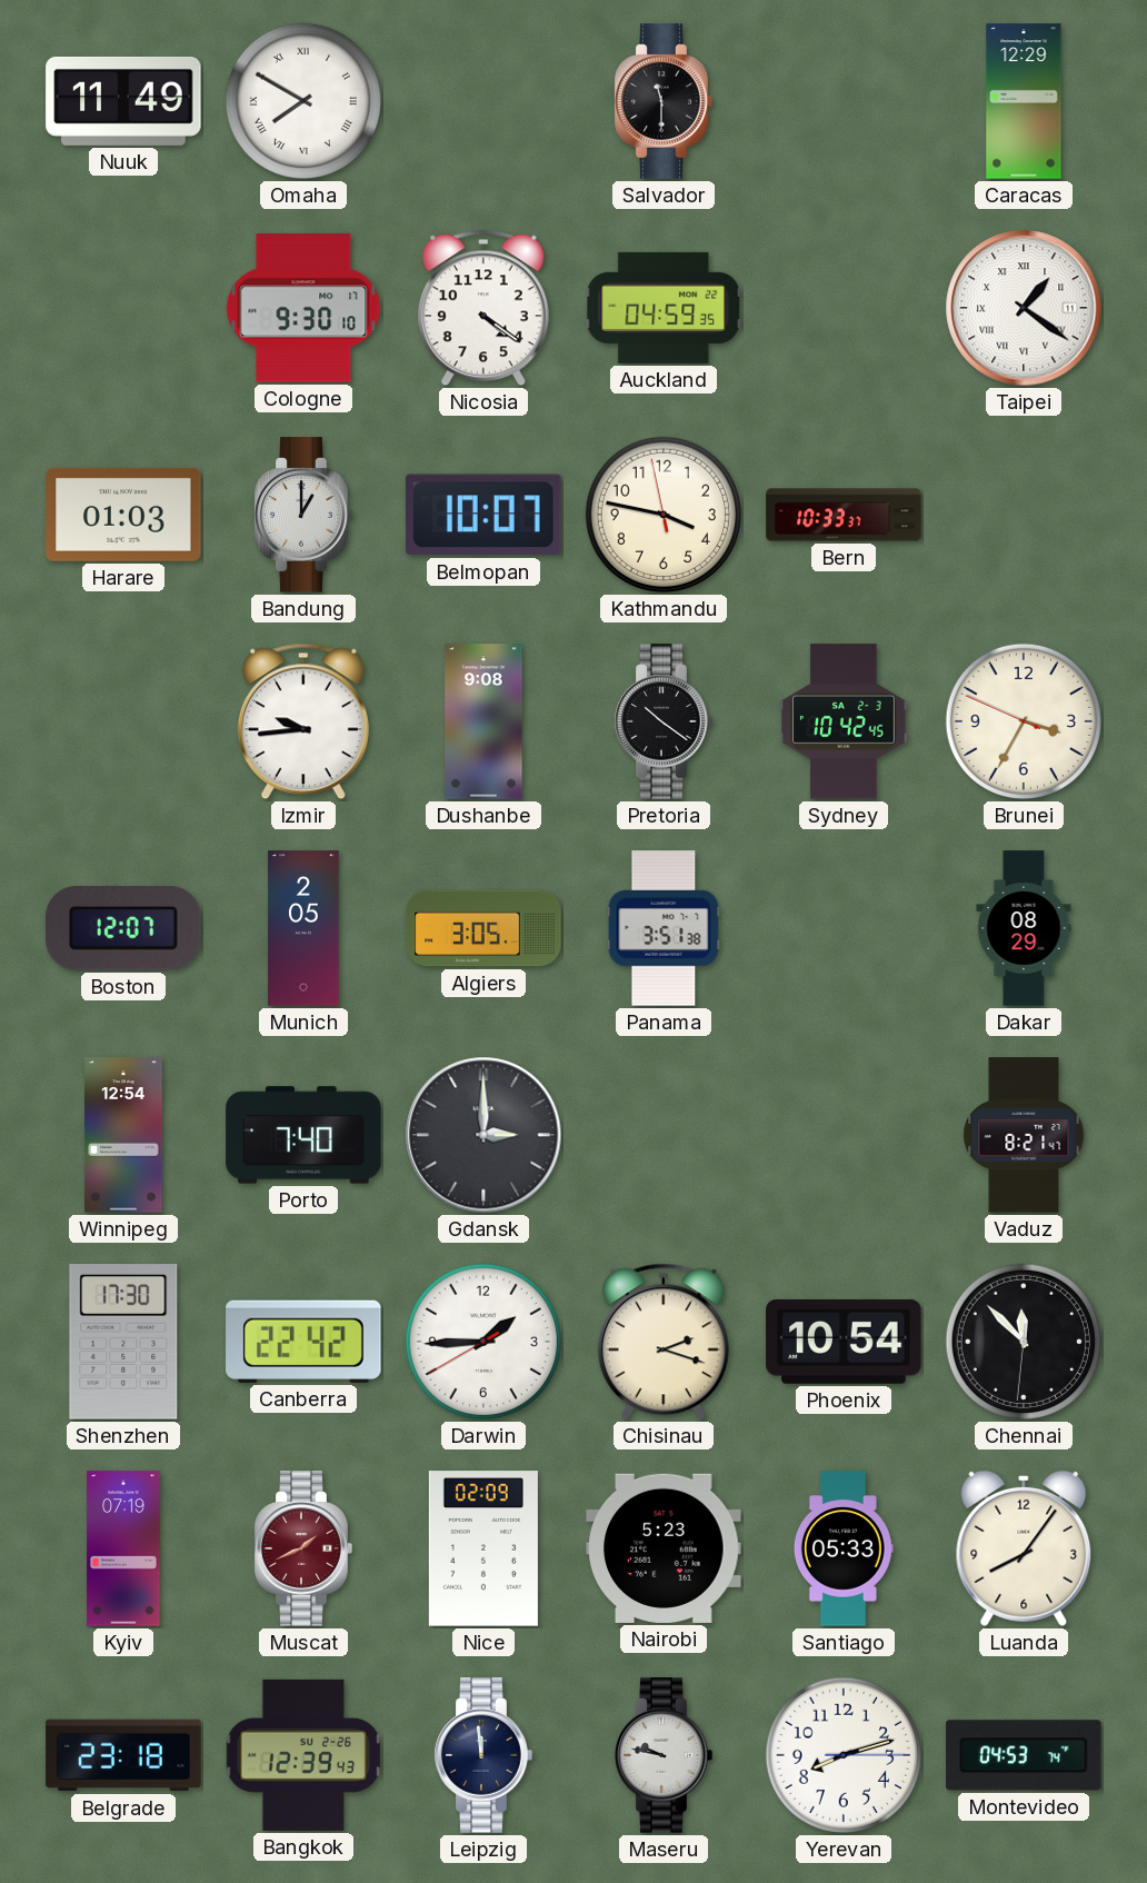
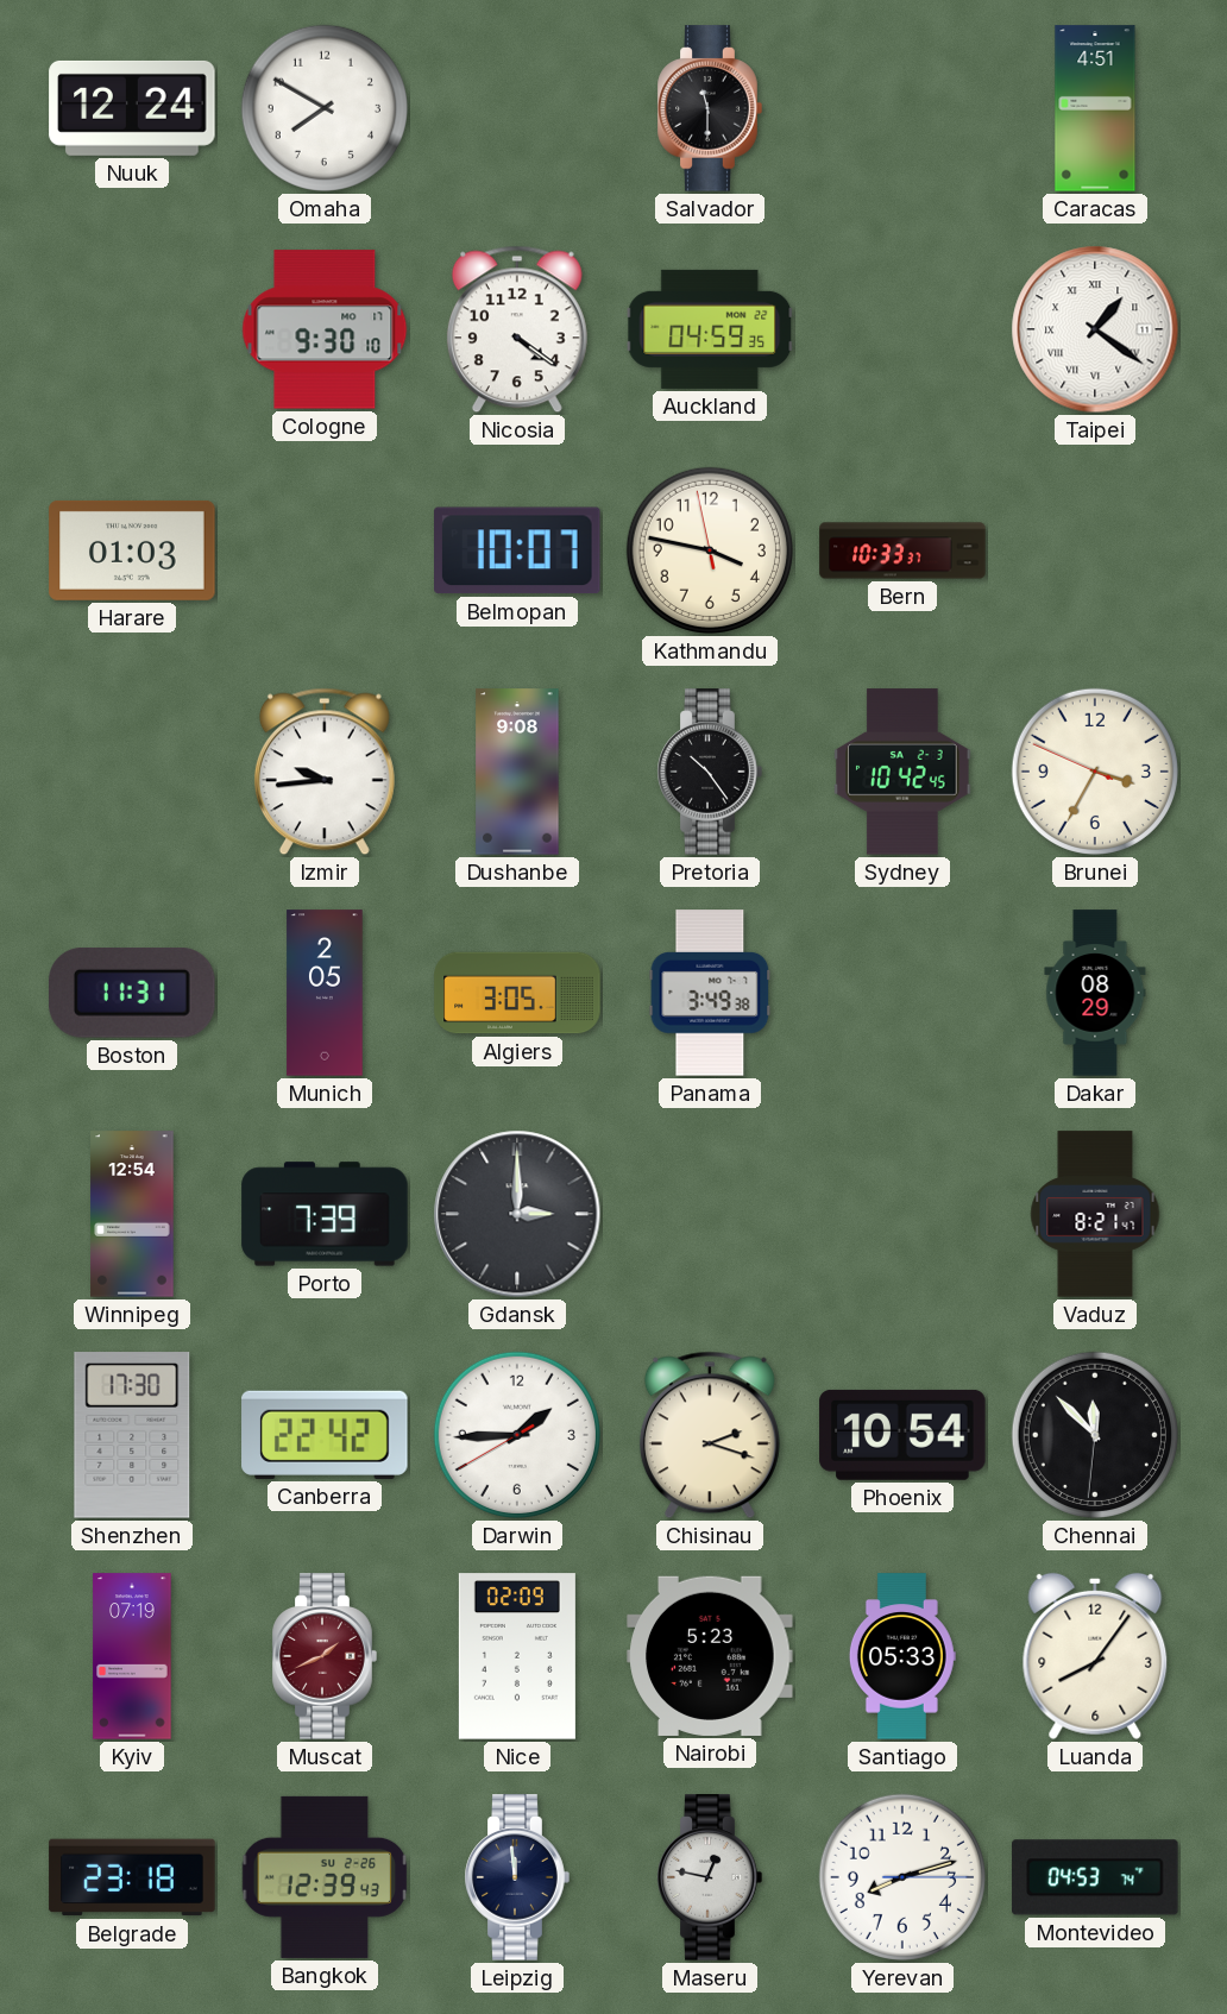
Nuuk: 11:49 -> 12:24 (132, 108)
Omaha numerals: Roman -> Arabic (325, 108)
Caracas: 12:29 -> 4:51 (1095, 108)
Bandung: 1:00 -> none (303, 515)
Pretoria: 10:21 -> 10:24 (710, 772)
Boston: 12:07 -> 11:31 (133, 994)
Panama: 3:51 -> 3:49 (710, 993)
Porto: 7:40 -> 7:39 (325, 1214)
Maseru: 9:47 -> 12:47 (710, 1877)
